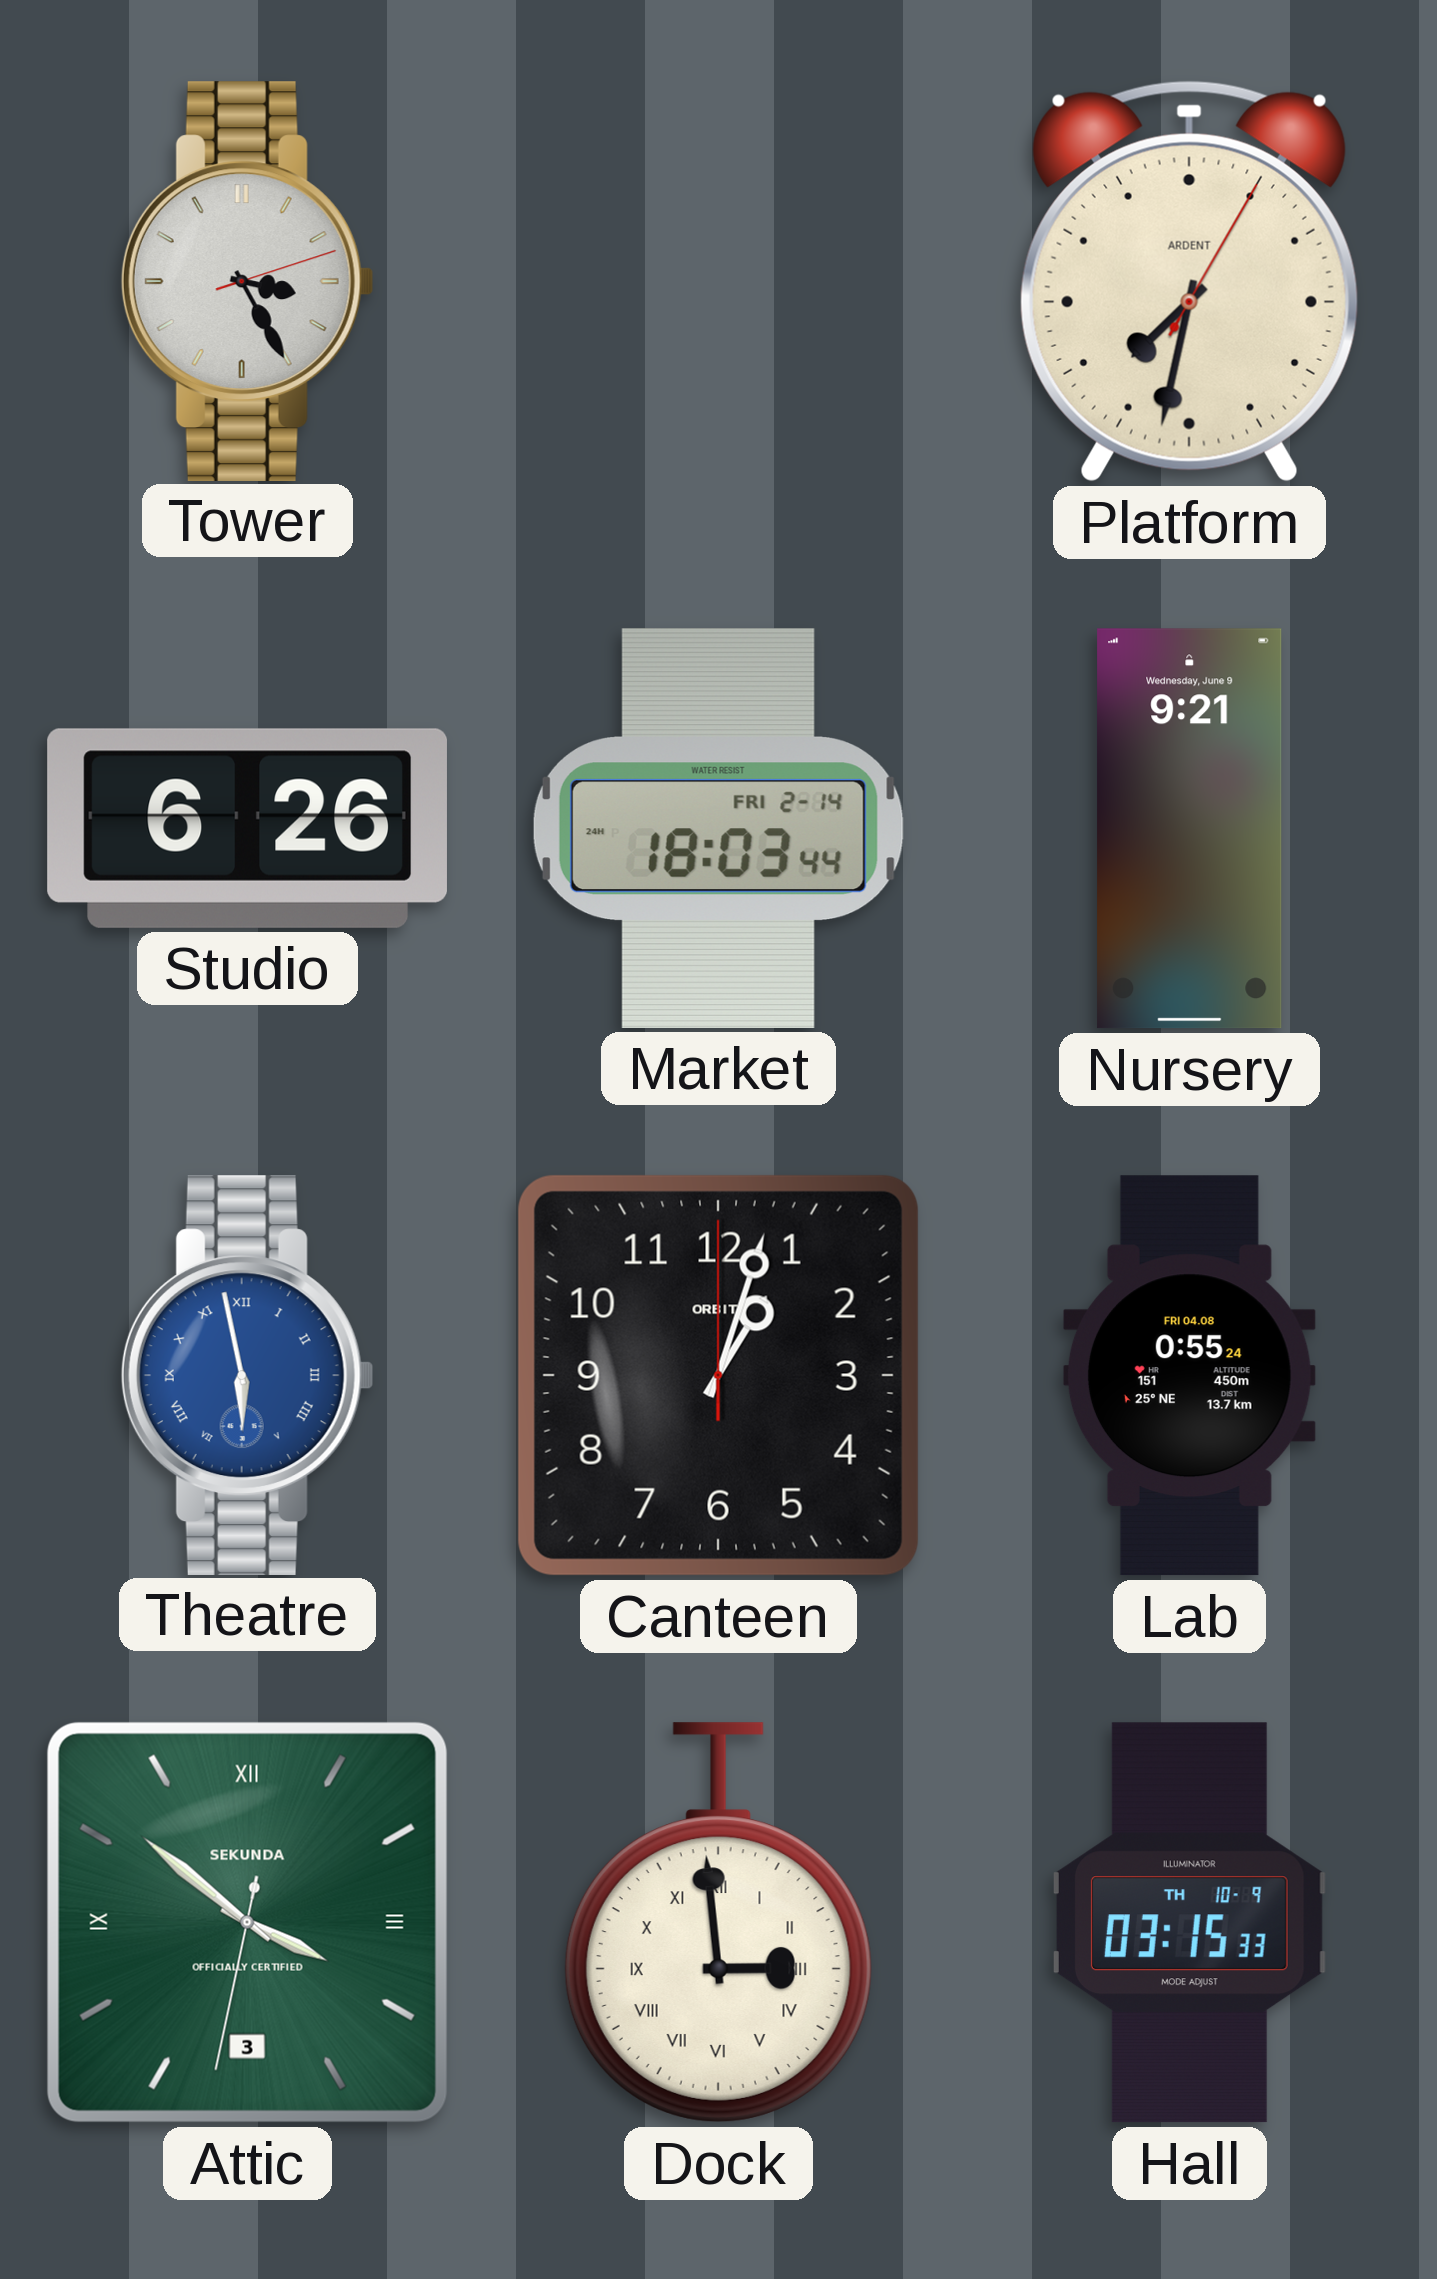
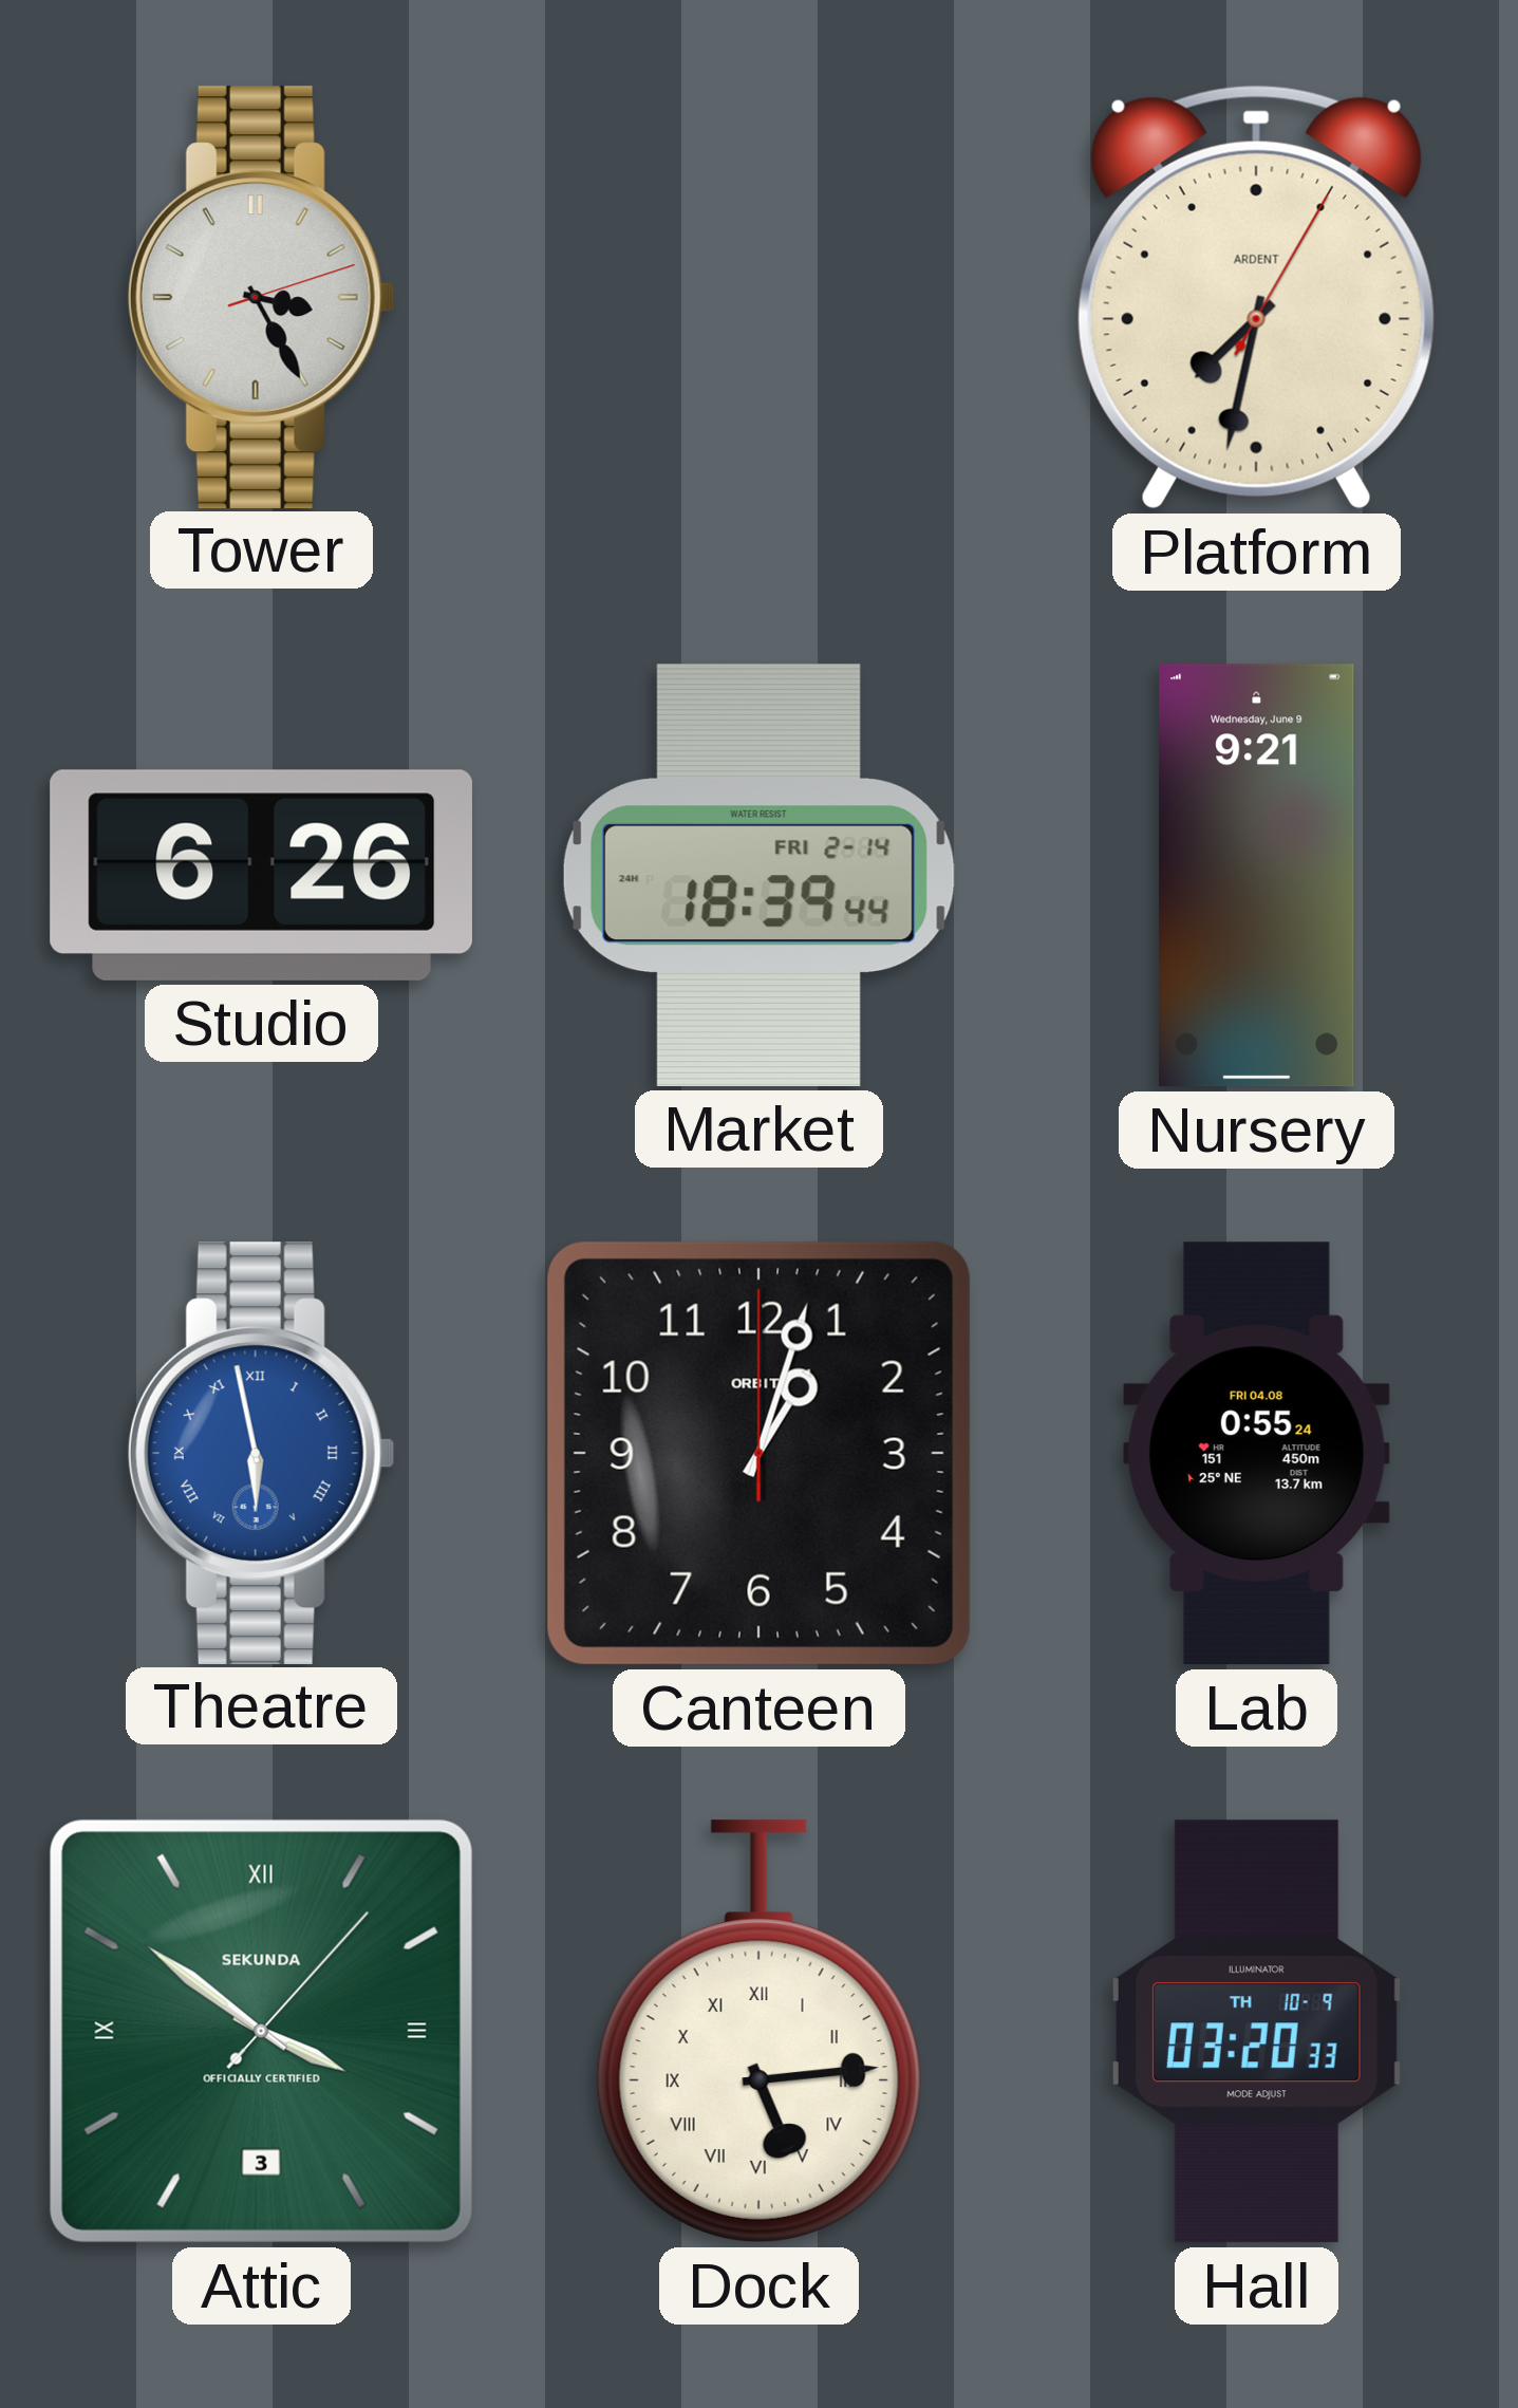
Market: 18:03 -> 18:39 (758, 875)
Attic: 3:51:32 -> 3:51:07 (261, 2031)
Dock: 2:59 -> 5:14 (758, 2032)
Hall: 03:15 -> 03:20 (1256, 2032)
